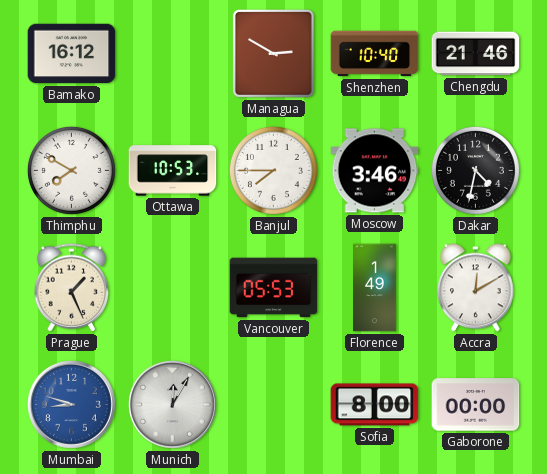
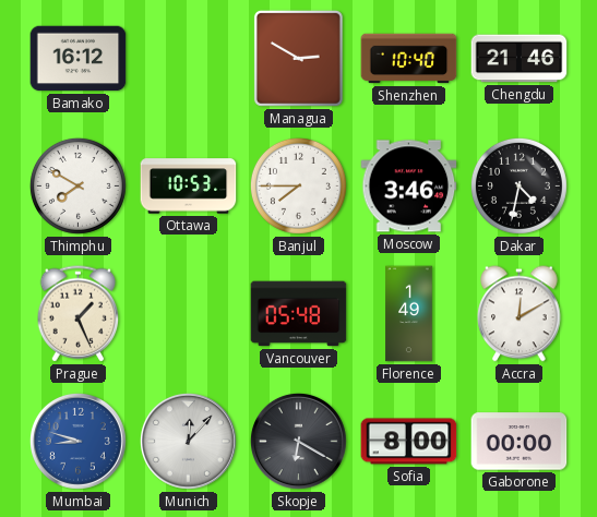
Vancouver: 05:53 -> 05:48 (299, 314)
Munich: 12:05 -> 12:07 (188, 441)
Skopje: none -> 6:20 (298, 441)
